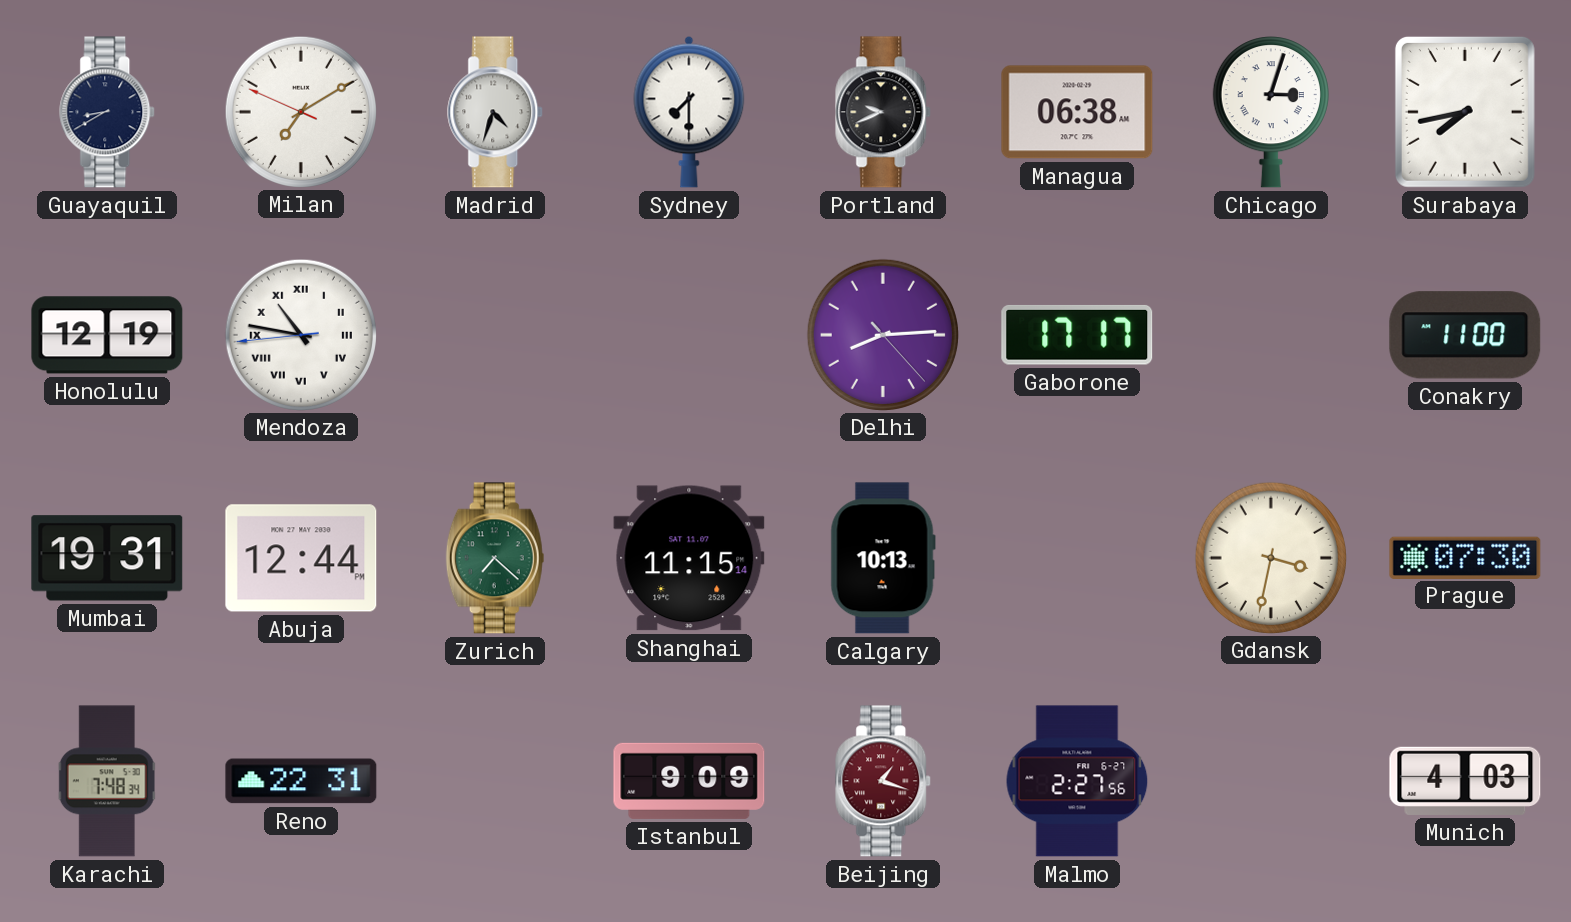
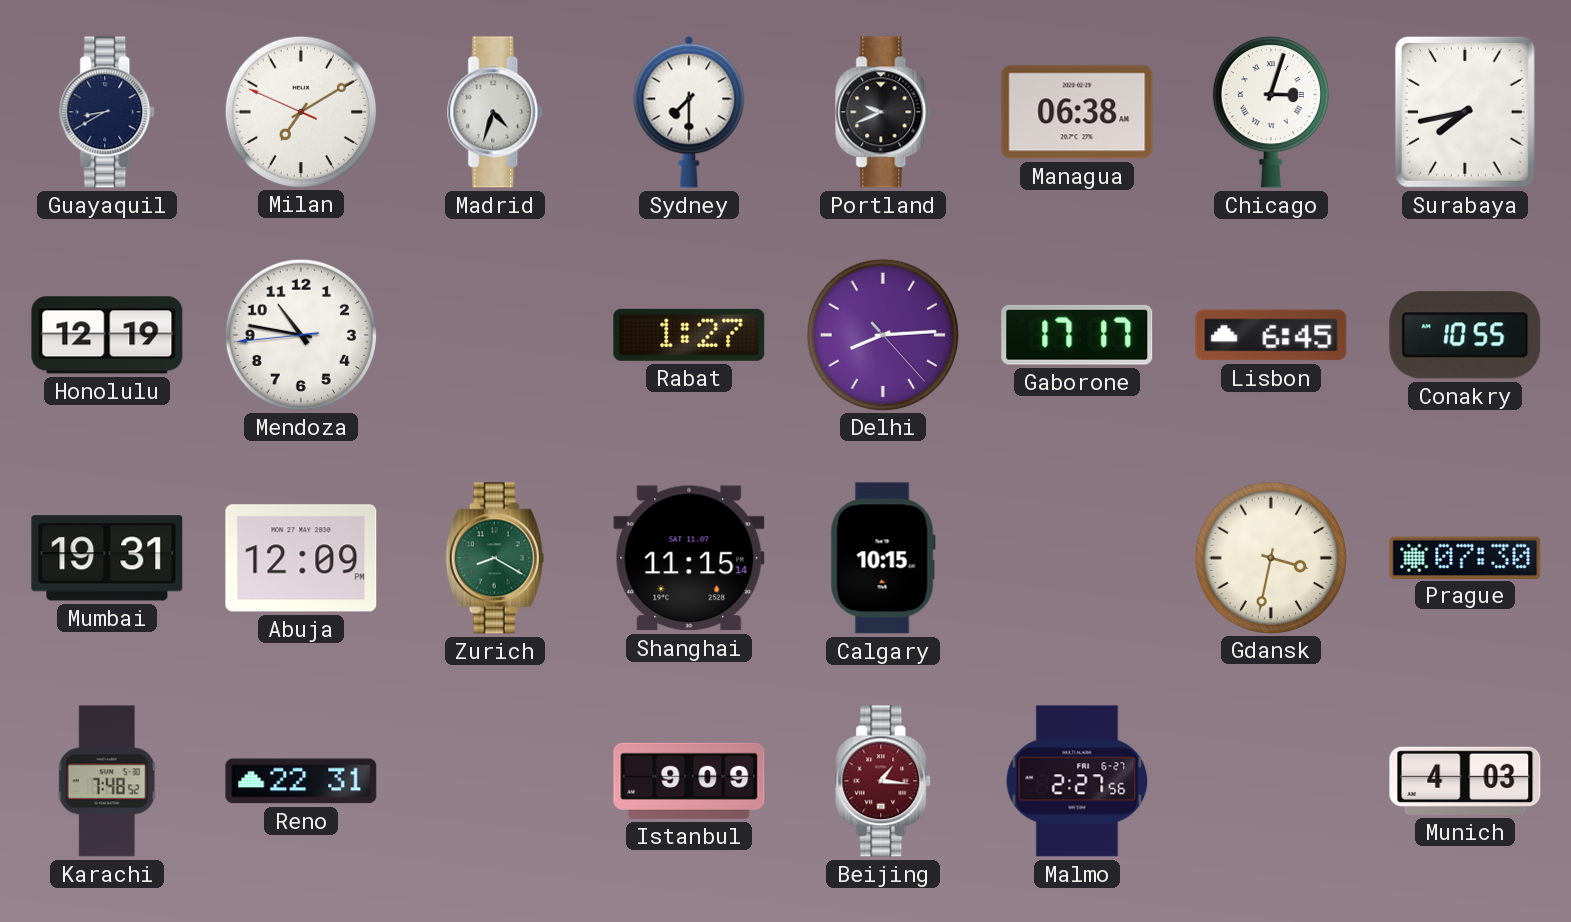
Mendoza numerals: Roman -> Arabic (301, 334)
Rabat: none -> 1:27 (689, 335)
Lisbon: none -> 6:45 (1271, 335)
Conakry: 11:00 -> 10:55 (1465, 335)
Abuja: 12:44 -> 12:09 (301, 558)
Zurich: 7:22 -> 8:20 (495, 558)
Calgary: 10:13 -> 10:15 (883, 558)
Karachi: 7:48:34 -> 7:48:52 (107, 781)
Beijing: 1:18 -> 1:16 (884, 781)
